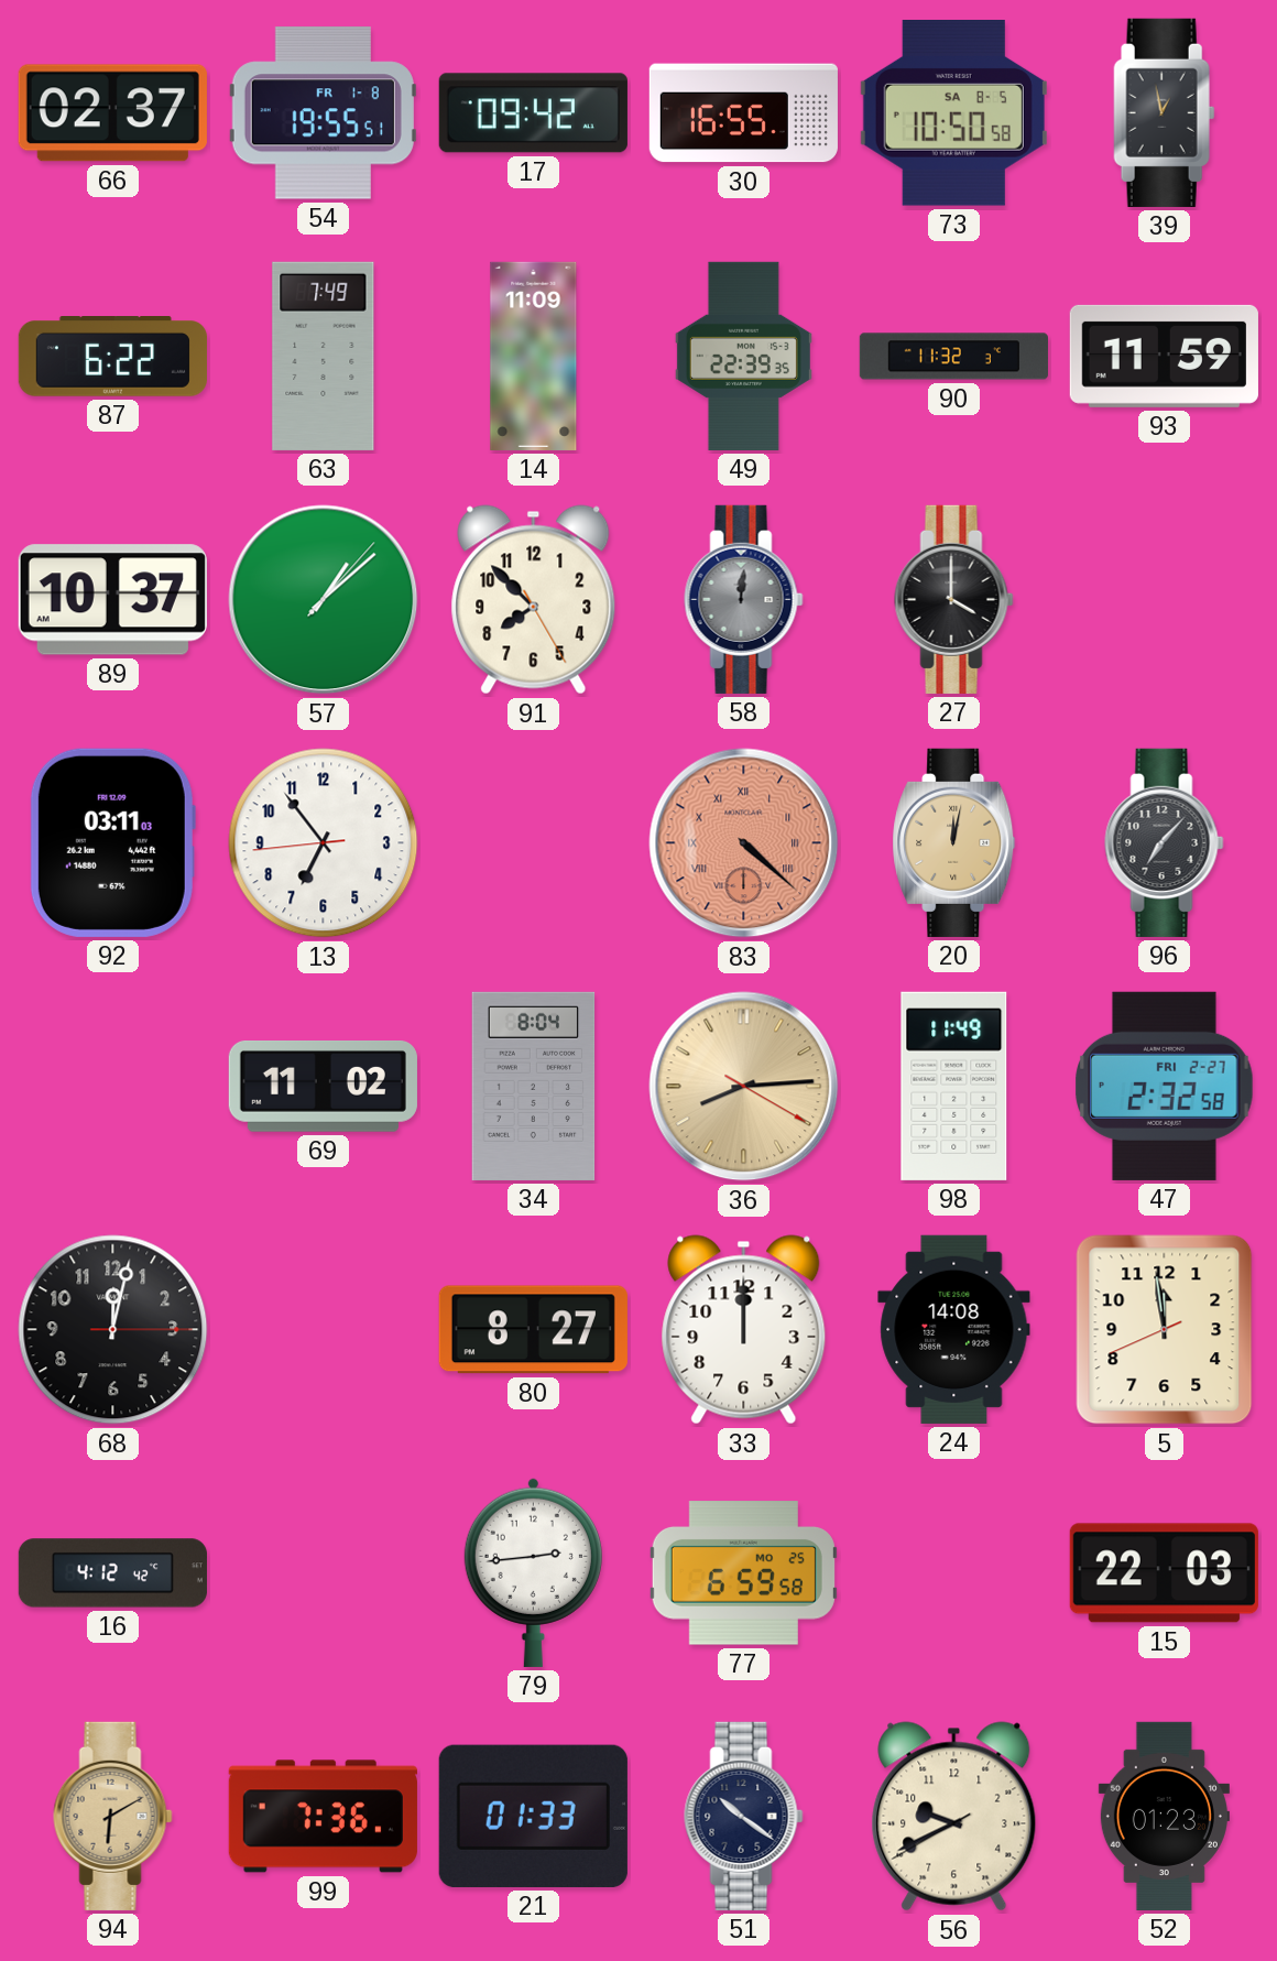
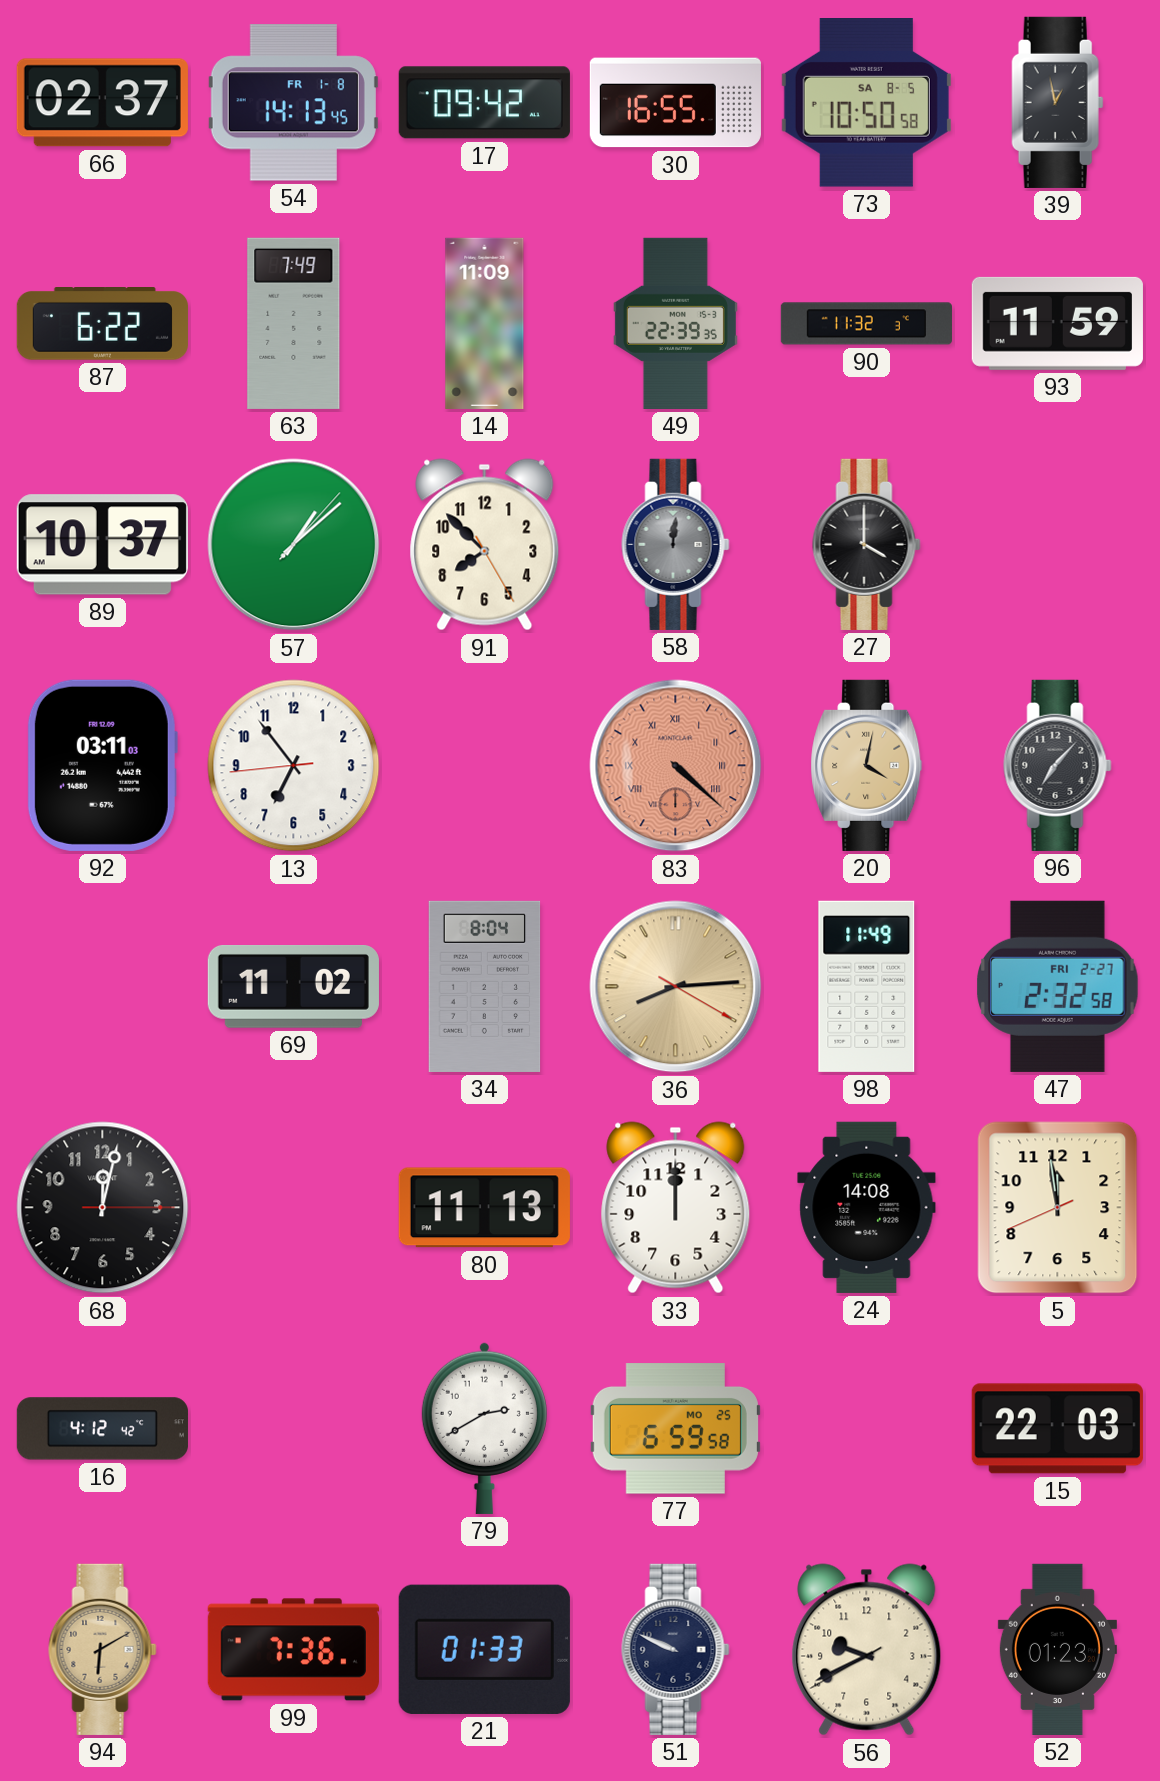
54: 19:55 -> 14:13 (293, 103)
20: 12:02 -> 4:02 (867, 765)
80: 8:27 -> 11:13 (484, 1208)
79: 2:44 -> 2:40 (484, 1428)
51: 10:21 -> 9:49 (676, 1649)
